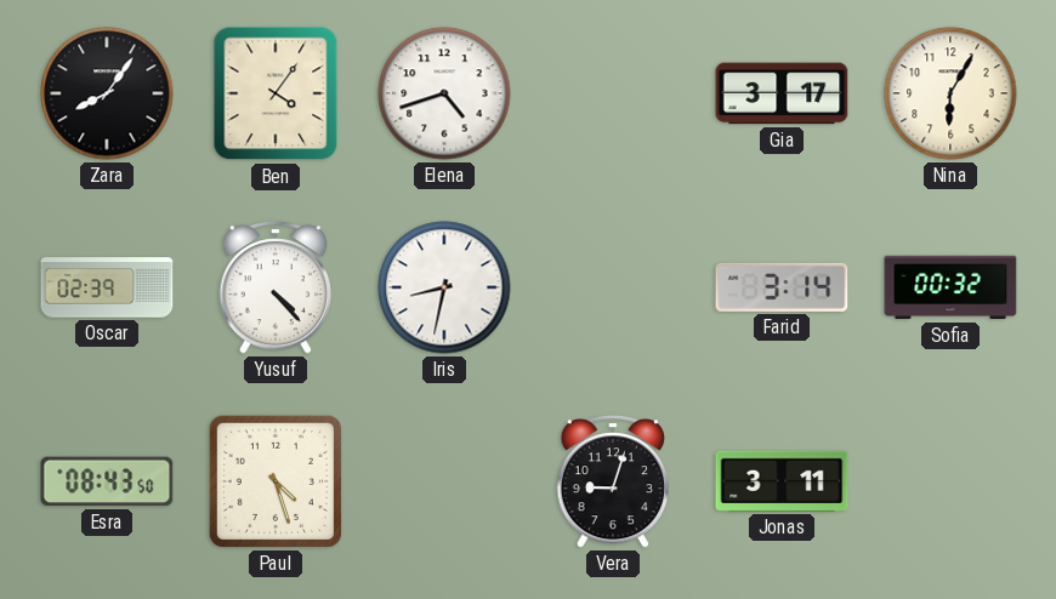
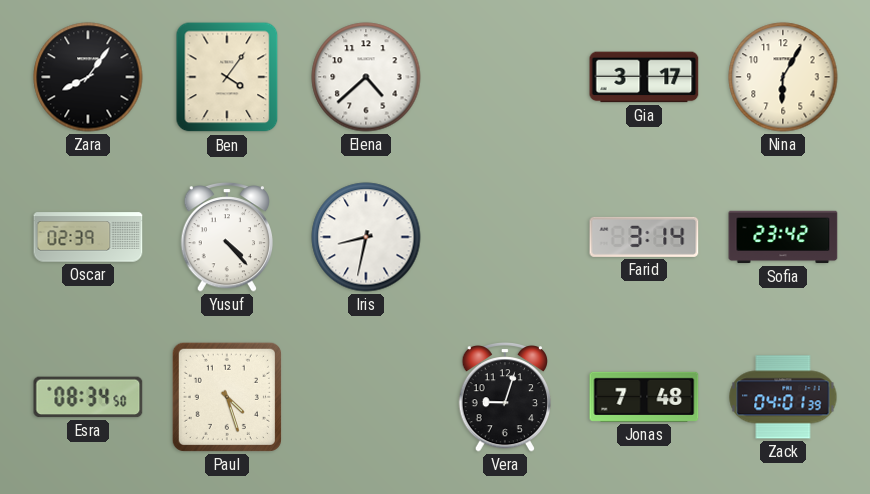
Elena: 4:42 -> 4:38 (366, 77)
Sofia: 00:32 -> 23:42 (783, 237)
Esra: 08:43 -> 08:34 (88, 397)
Jonas: 3:11 -> 7:48 (644, 397)
Zack: none -> 04:01 (783, 397)
